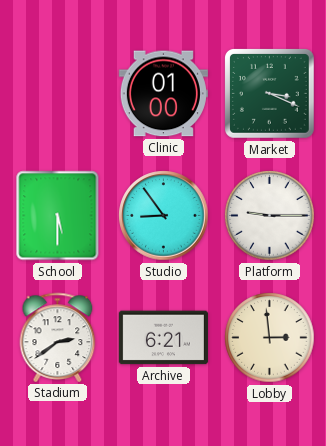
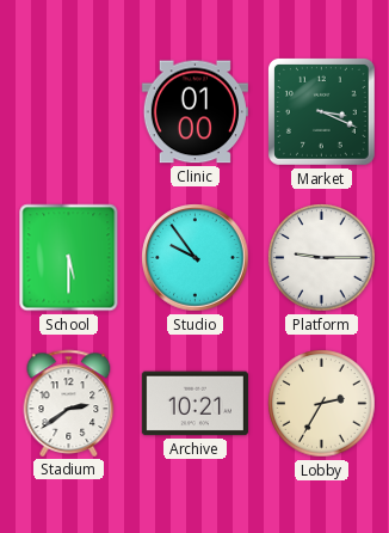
Studio: 8:54 -> 9:54 (196, 258)
Archive: 6:21 -> 10:21 (194, 404)
Lobby: 2:59 -> 2:35 (322, 404)
